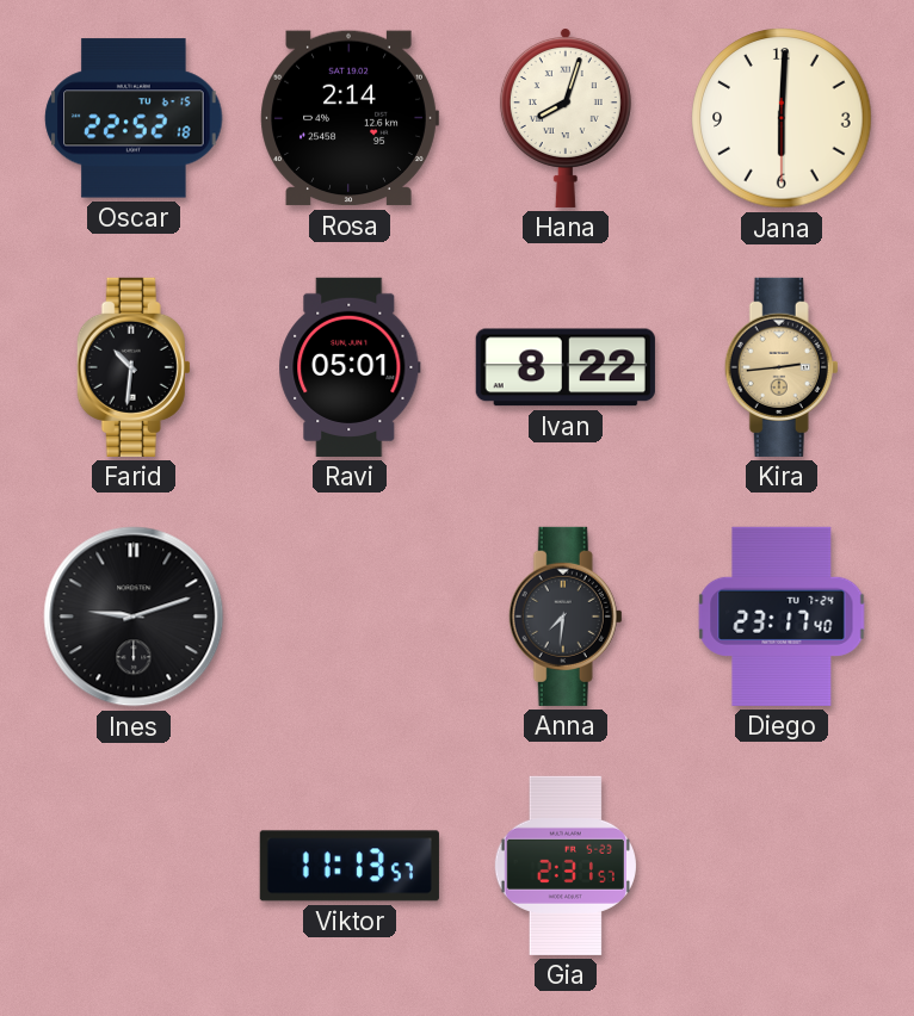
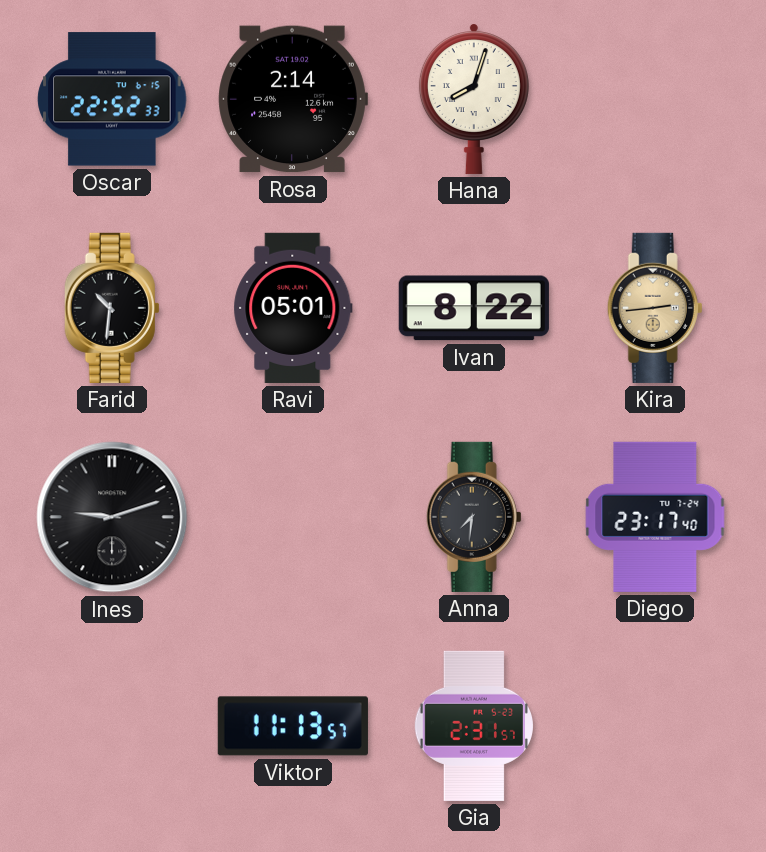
Oscar: 22:52:18 -> 22:52:33 (112, 99)
Jana: 6:00 -> none (782, 118)
